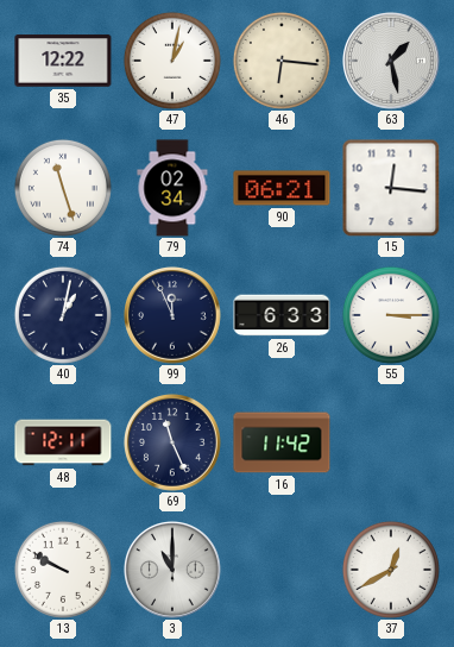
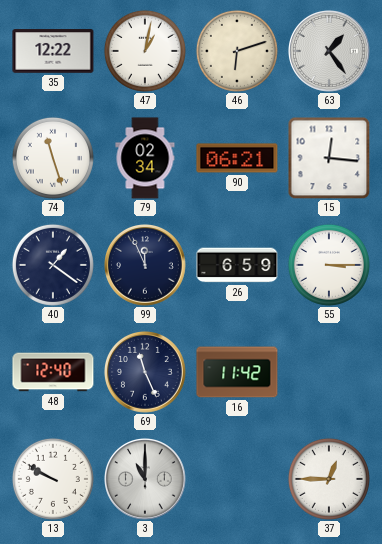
46: 6:16 -> 6:12 (237, 51)
63: 1:28 -> 1:24 (330, 52)
40: 1:02 -> 1:21 (53, 265)
26: 6:33 -> 6:59 (237, 265)
48: 12:11 -> 12:40 (53, 372)
37: 12:40 -> 12:45 (329, 479)
